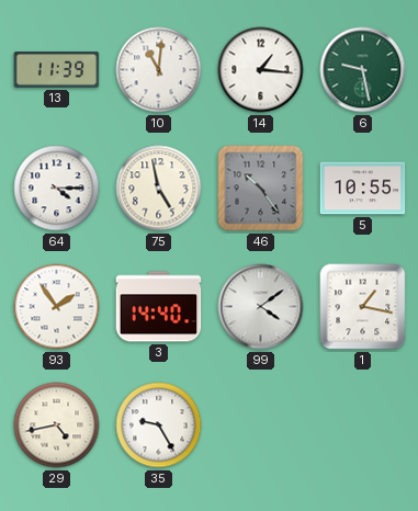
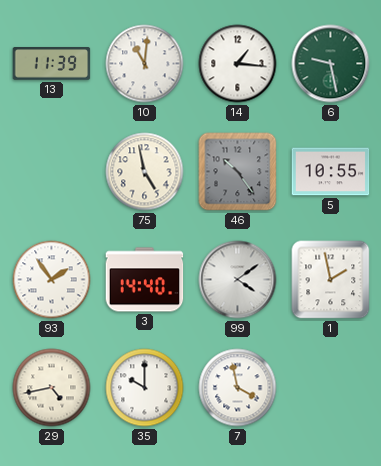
64: 4:15 -> none (57, 189)
1: 1:17 -> 1:58 (331, 280)
35: 9:25 -> 10:00 (145, 388)
7: none -> 3:58 (238, 388)
